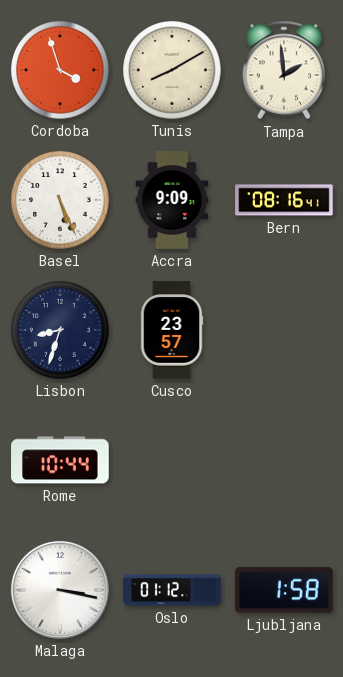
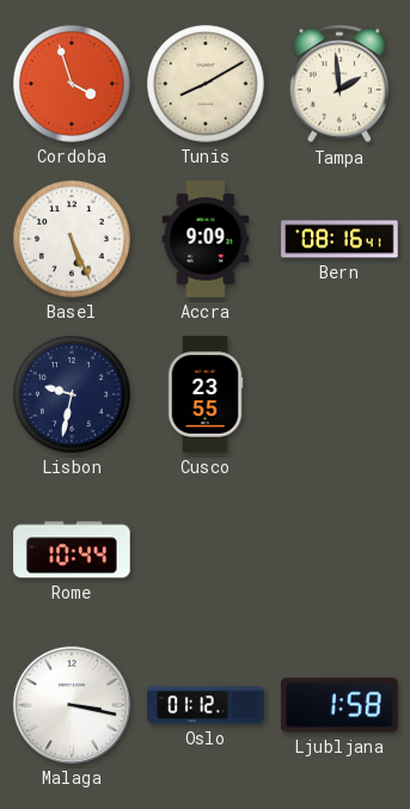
Lisbon: 8:33 -> 9:32 (73, 396)
Cusco: 23:57 -> 23:55 (206, 394)
